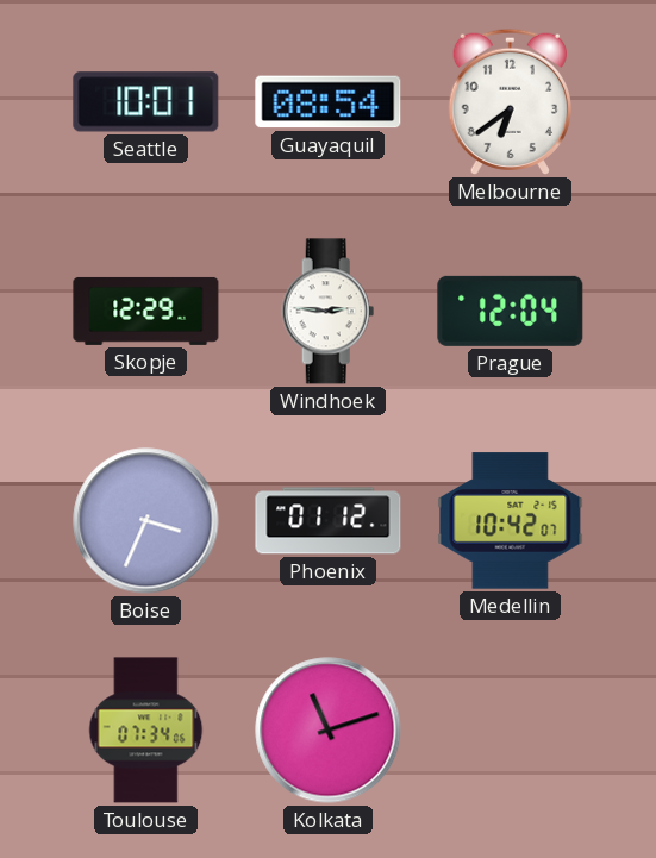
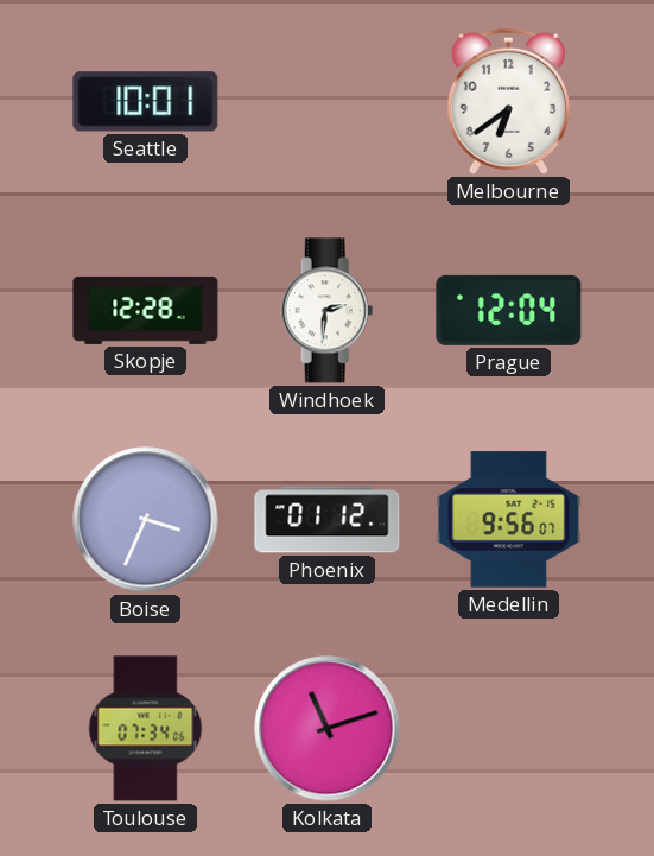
Guayaquil: 08:54 -> none (329, 102)
Skopje: 12:29 -> 12:28 (146, 310)
Windhoek: 2:46 -> 2:31 (328, 311)
Medellin: 10:42 -> 9:56 (509, 520)
